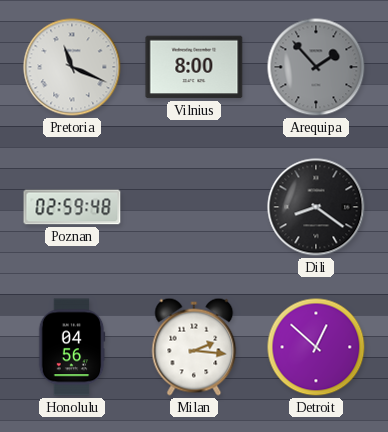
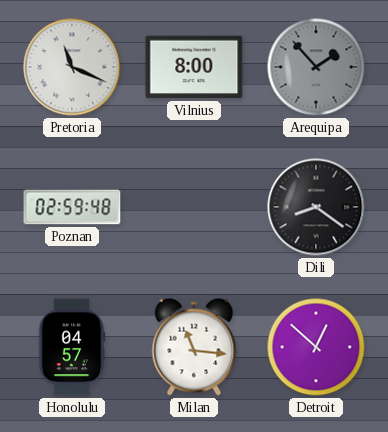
Honolulu: 04:56 -> 04:57 (72, 347)
Milan: 2:16 -> 11:16 (194, 347)
